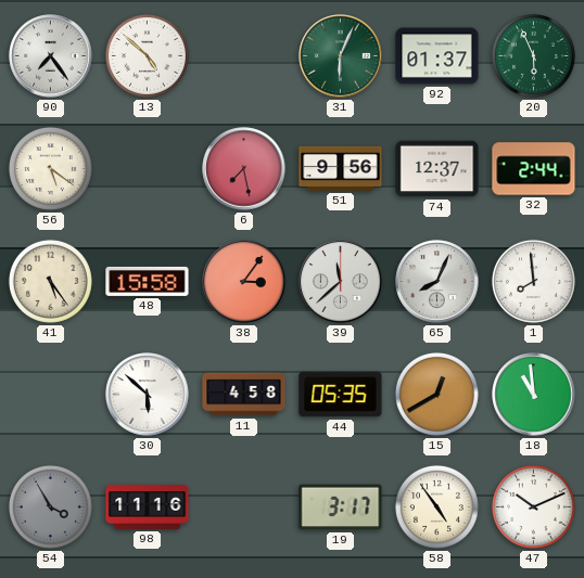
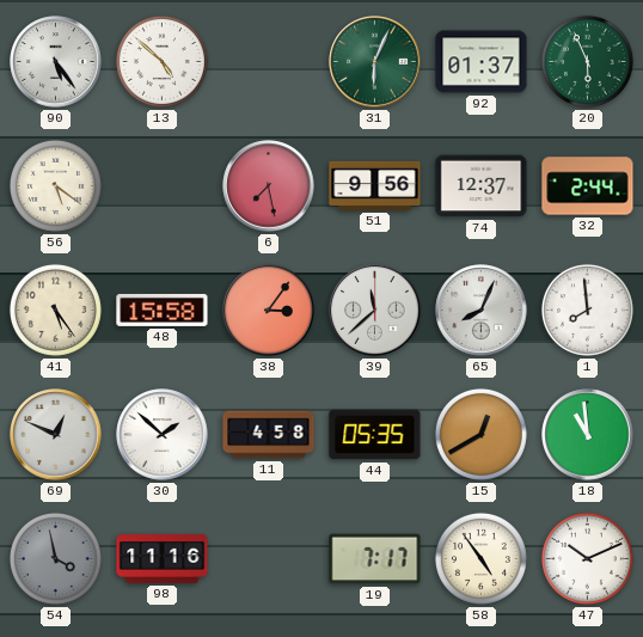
90: 7:24 -> 5:24 (56, 62)
69: none -> 12:49 (56, 435)
30: 5:52 -> 1:52 (163, 435)
54: 3:55 -> 3:58 (55, 558)
19: 3:17 -> 7:17 (375, 559)
